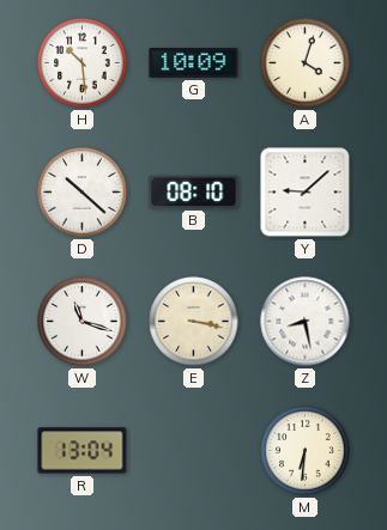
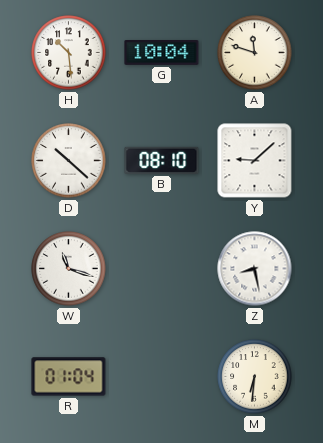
G: 10:09 -> 10:04 (162, 53)
A: 4:03 -> 11:48 (255, 53)
E: 3:17 -> none (194, 322)
R: 13:04 -> 01:04 (69, 377)
